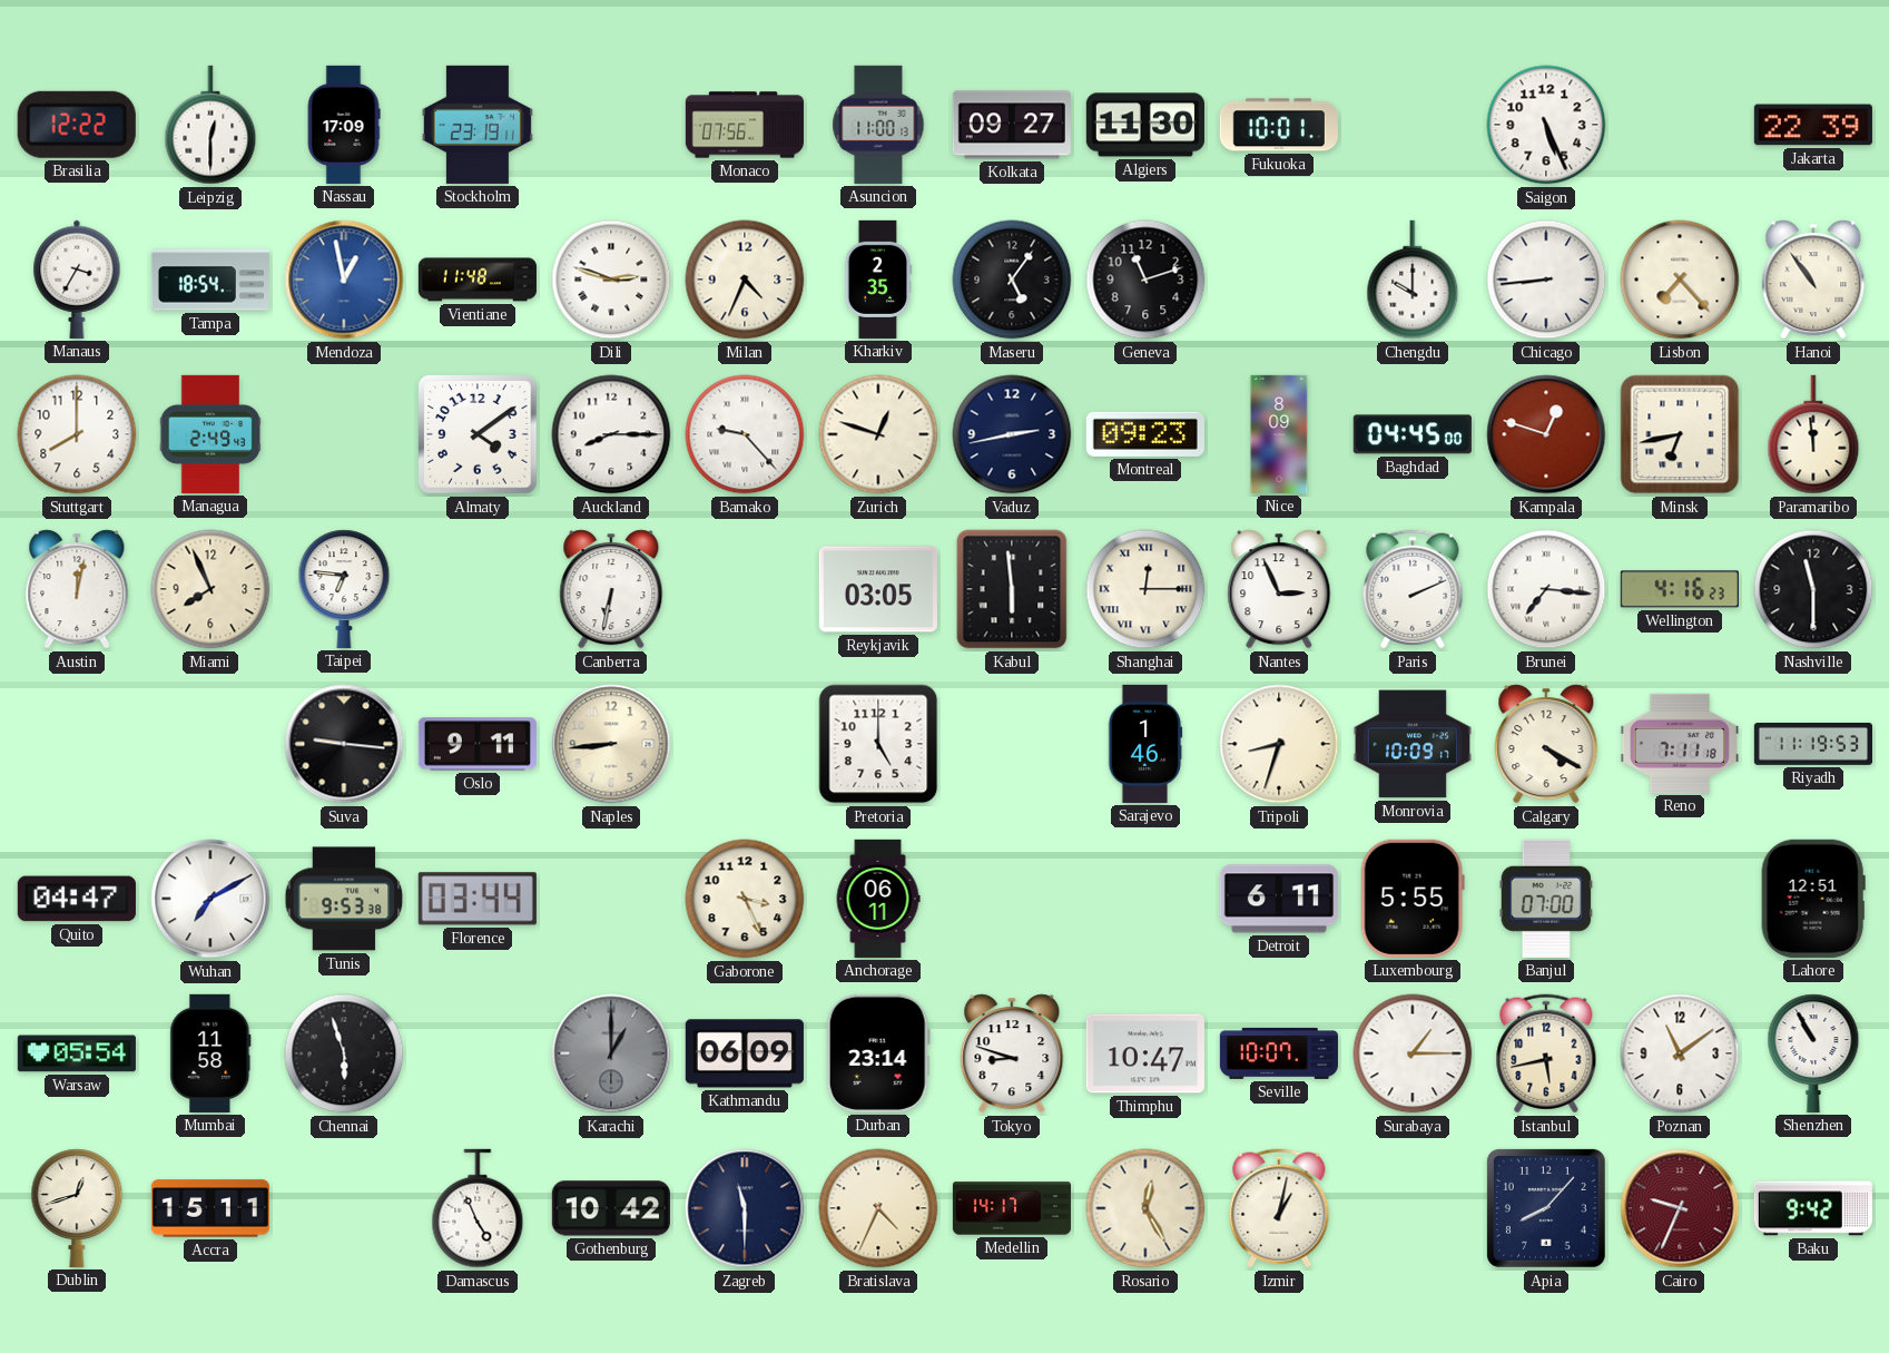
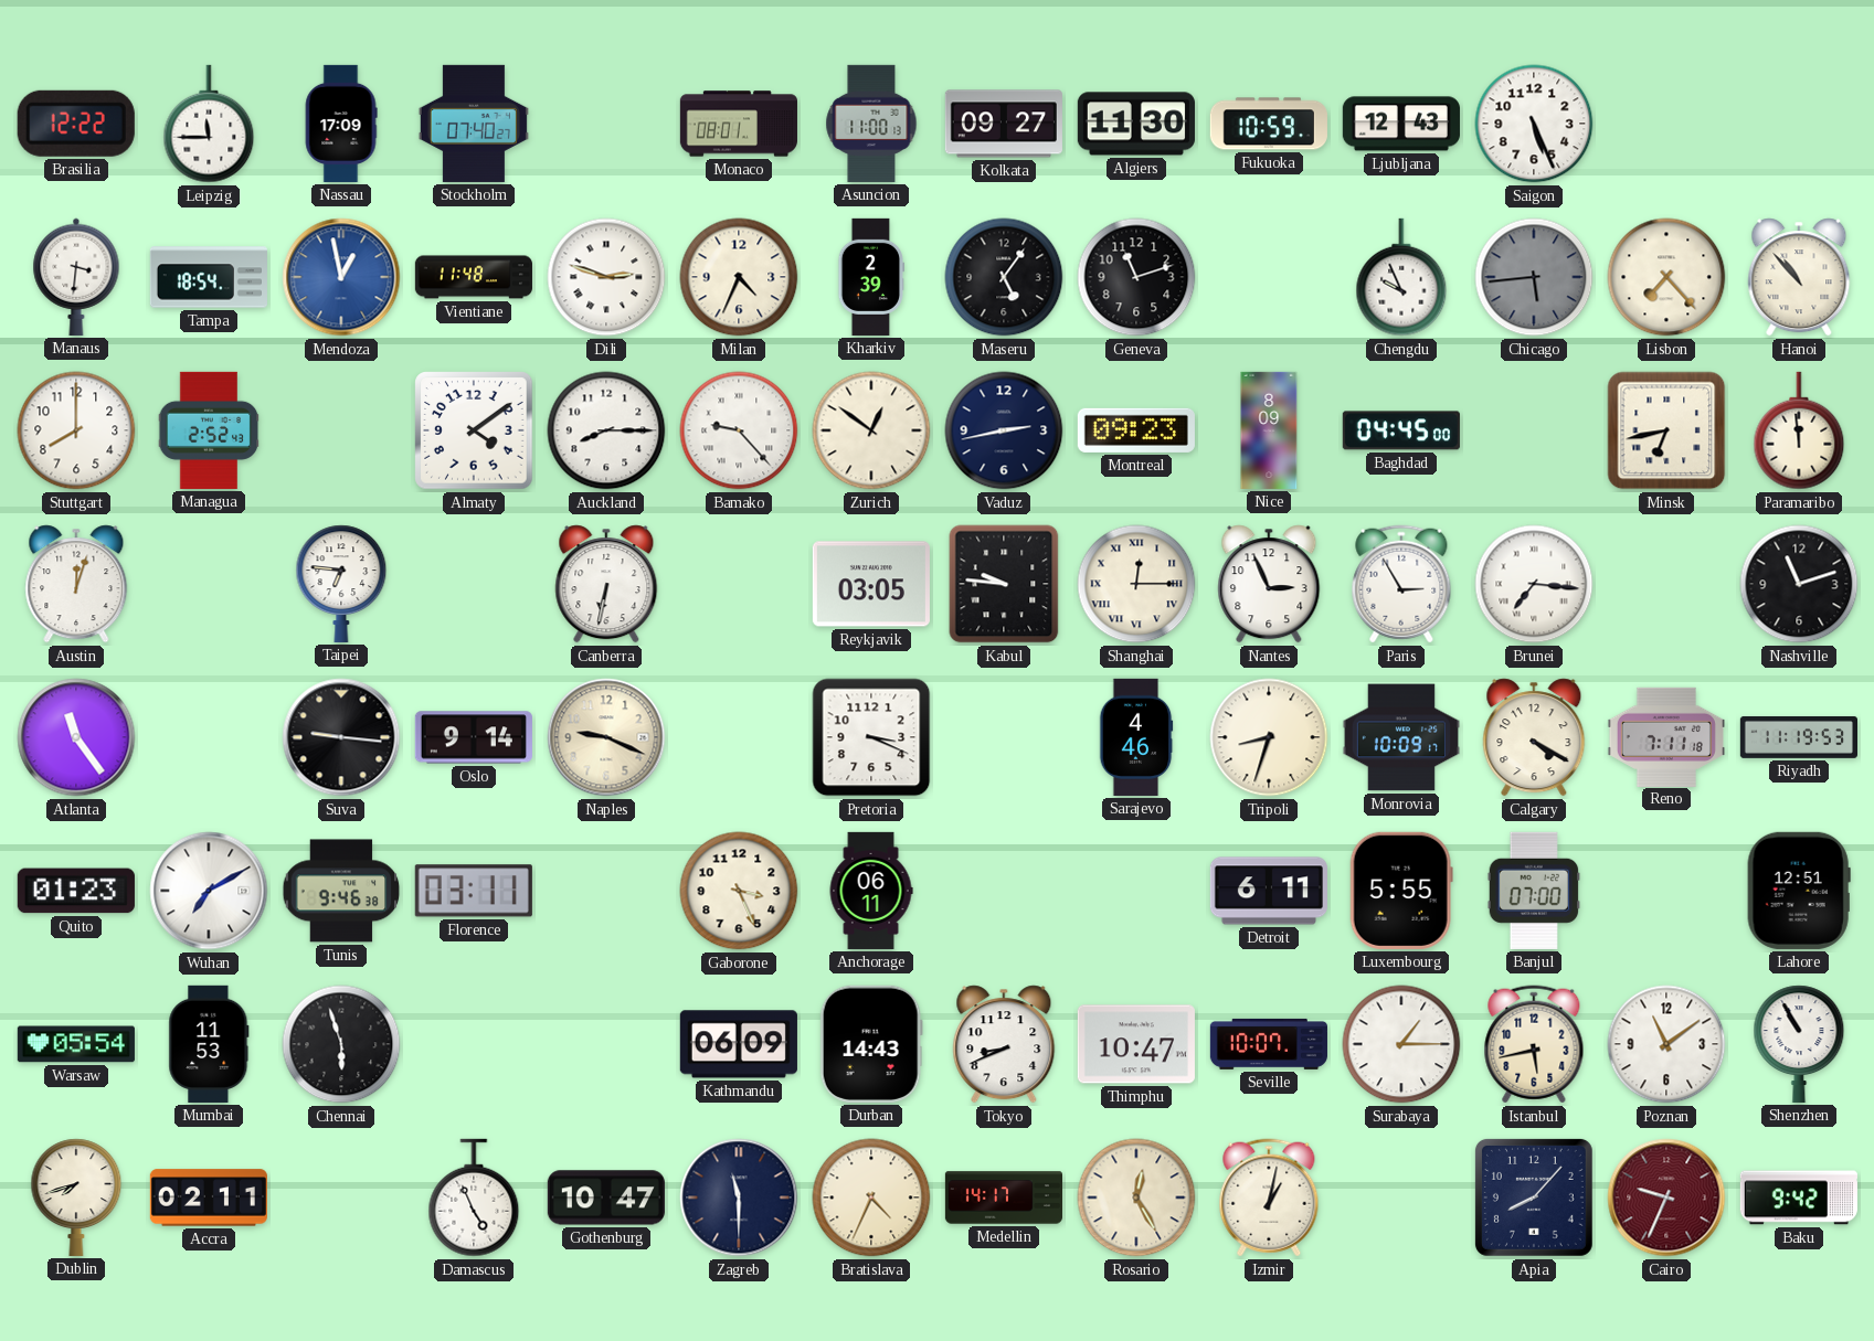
Leipzig: 12:30 -> 11:45 (209, 124)
Stockholm: 23:19 -> 07:40 (474, 124)
Monaco: 07:56 -> 08:01 (738, 124)
Fukuoka: 10:01 -> 10:59 (1269, 124)
Ljubljana: none -> 12:43 (1401, 124)
Jakarta: 22:39 -> none (1813, 125)
Manaus: 3:35 -> 3:31 (76, 277)
Kharkiv: 2:35 -> 2:39 (871, 277)
Chengdu: 10:00 -> 9:56 (1401, 277)
Chicago: 8:44 -> 5:44 (1534, 277)
Chicago dial: white -> grey (1534, 277)
Hanoi: 10:54 -> 10:53 (1799, 277)
Managua: 2:49 -> 2:52 (209, 430)
Zurich: 12:48 -> 12:51 (871, 430)
Kampala: 12:48 -> none (1546, 434)
Austin: 12:02 -> 12:03 (76, 584)
Miami: 7:56 -> none (210, 589)
Kabul: 5:59 -> 9:46 (1004, 584)
Paris: 2:11 -> 2:55 (1401, 584)
Wellington: 4:16 -> none (1680, 589)
Nashville: 11:30 -> 11:12 (1799, 584)
Atlanta: none -> 11:24 (76, 737)
Oslo: 9:11 -> 9:14 (474, 737)
Naples: 8:44 -> 9:19 (606, 737)
Pretoria: 5:00 -> 3:19 (871, 737)
Sarajevo: 1:46 -> 4:46 (1136, 737)
Quito: 04:47 -> 01:23 (76, 891)
Tunis: 9:53 -> 9:46 (341, 891)
Florence: 03:44 -> 03:11 (474, 891)
Mumbai: 11:58 -> 11:53 (209, 1044)
Karachi: 1:00 -> none (611, 1053)
Durban: 23:14 -> 14:43 (871, 1044)
Tokyo: 8:48 -> 8:41 (1004, 1044)
Dublin: 12:42 -> 7:42 (76, 1198)
Accra: 15:11 -> 02:11 (209, 1198)
Gothenburg: 10:42 -> 10:47 (606, 1198)
